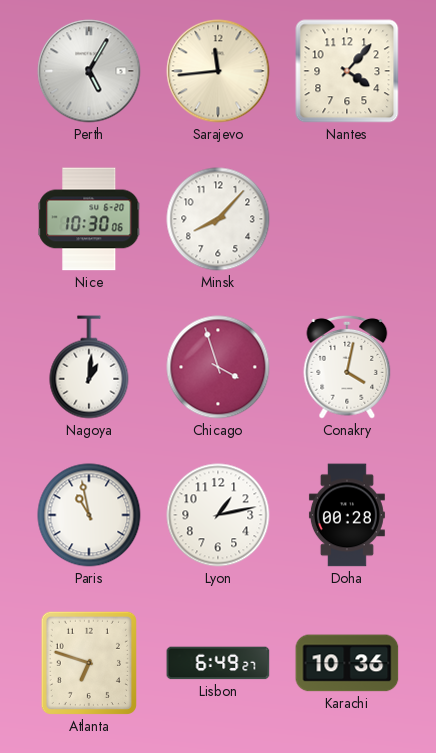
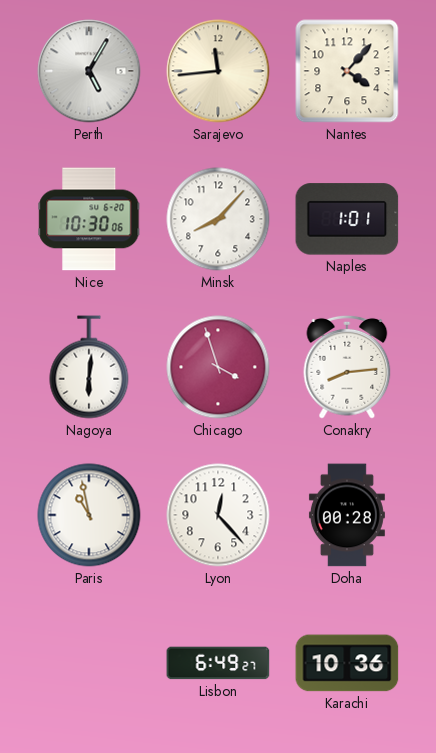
Naples: none -> 1:01 (347, 219)
Nagoya: 1:01 -> 6:01 (89, 367)
Conakry: 4:02 -> 8:14 (347, 367)
Lyon: 1:13 -> 12:23 (218, 515)
Atlanta: 6:48 -> none (89, 663)
